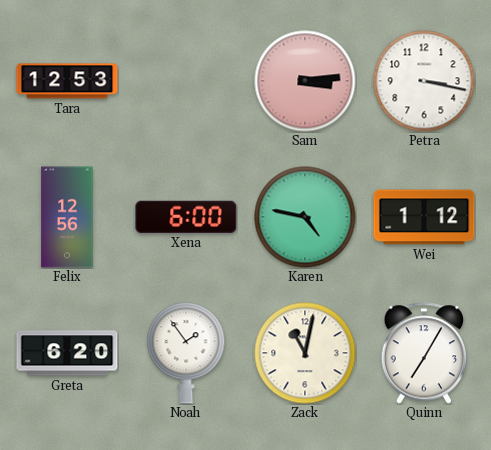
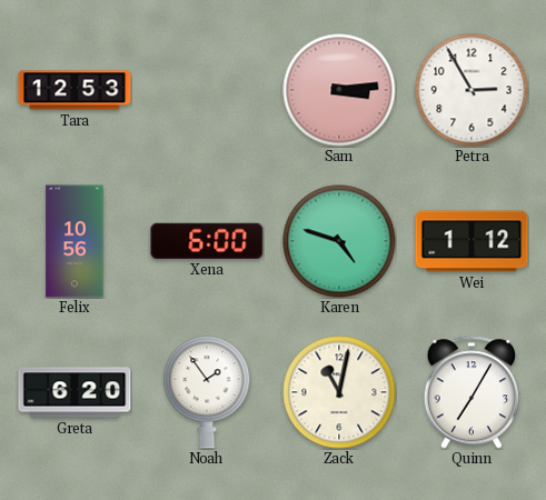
Petra: 3:17 -> 2:55 (471, 90)
Felix: 12:56 -> 10:56 (75, 241)
Karen: 4:47 -> 4:48 (339, 241)
